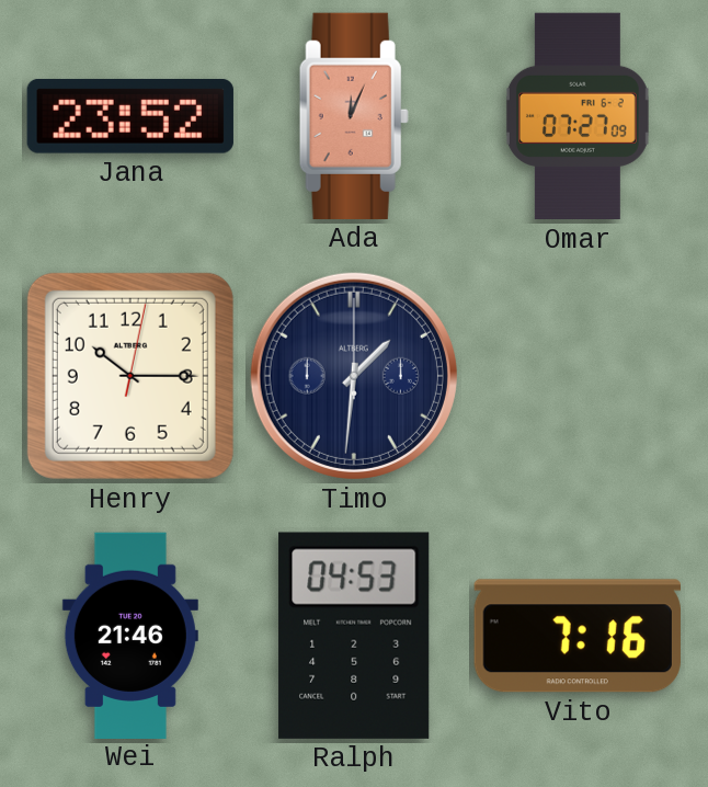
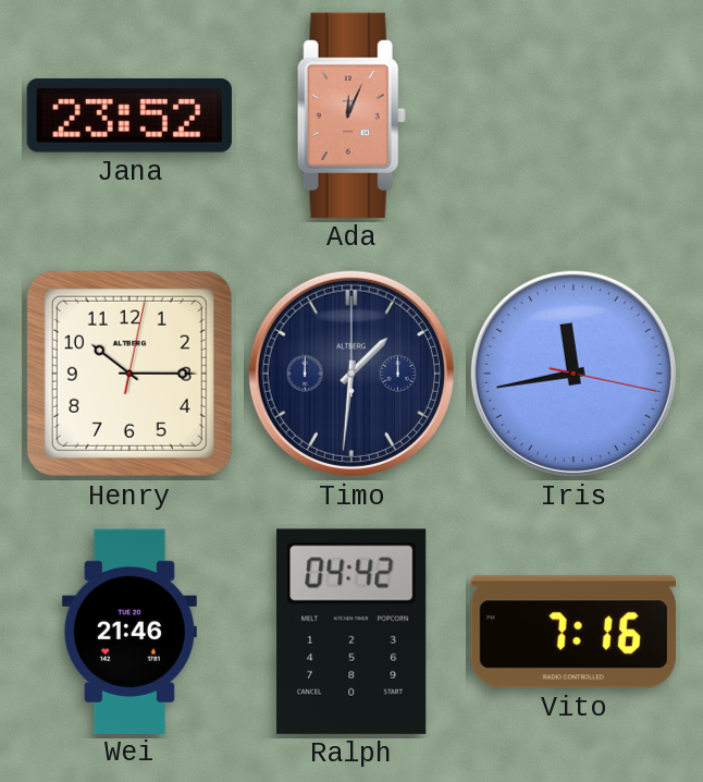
Omar: 07:27 -> none (578, 116)
Iris: none -> 11:43 (573, 374)
Ralph: 04:53 -> 04:42 (351, 632)
